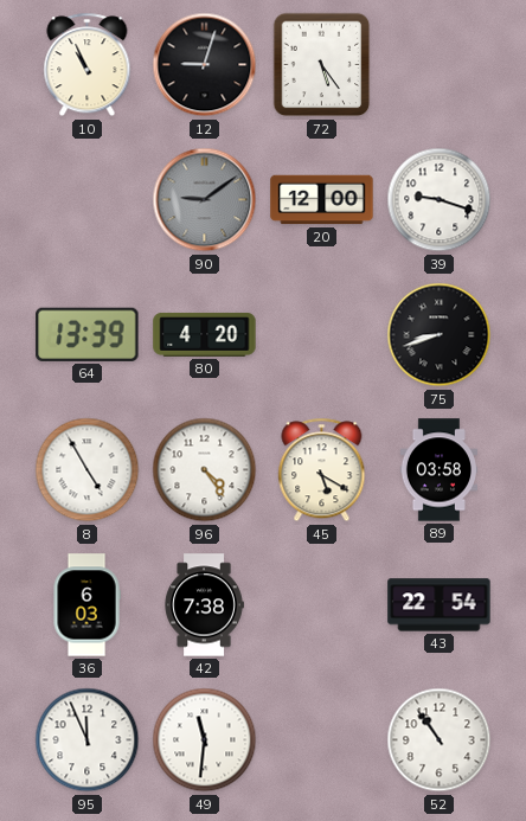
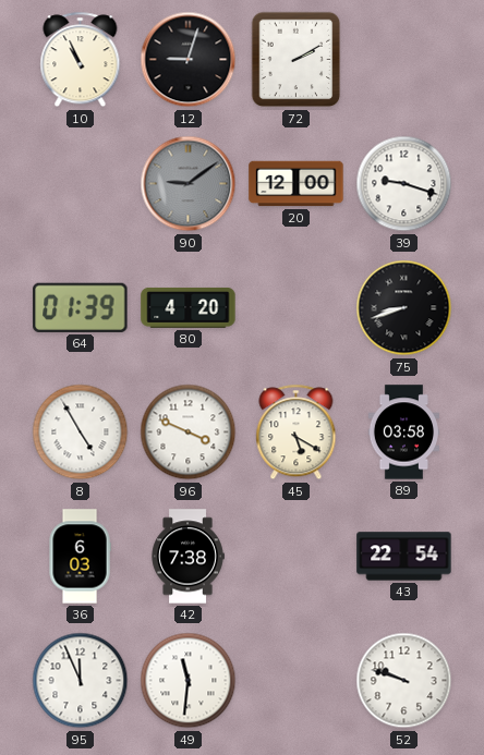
72: 5:24 -> 2:10 (297, 60)
64: 13:39 -> 01:39 (81, 307)
96: 4:24 -> 3:49 (189, 433)
52: 10:54 -> 9:48 (404, 681)
